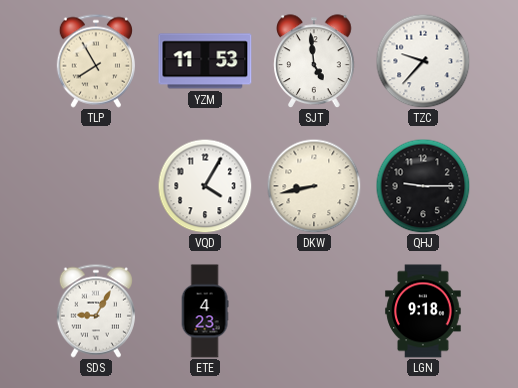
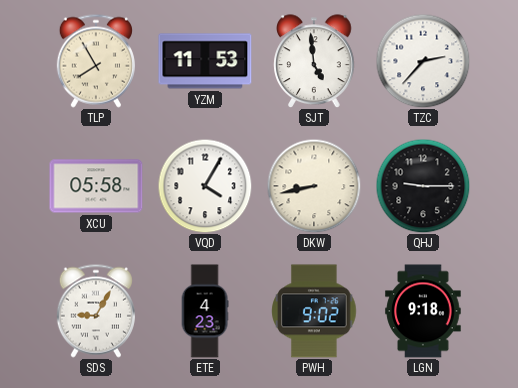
TZC: 9:37 -> 2:37 (423, 61)
XCU: none -> 05:58 (96, 186)
PWH: none -> 9:02 (314, 311)
